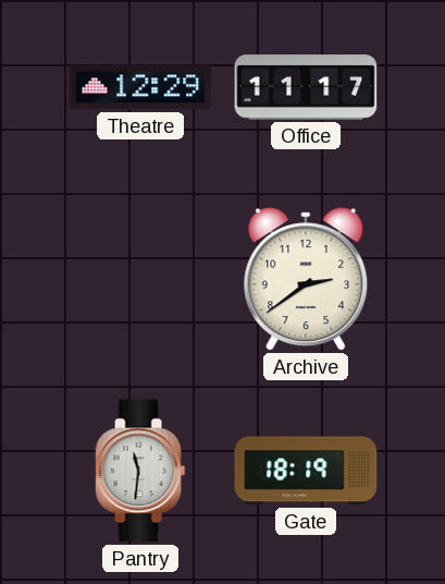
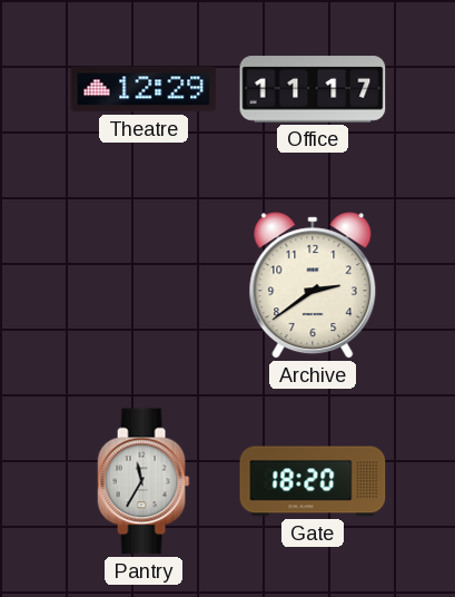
Pantry: 11:31 -> 11:35 (144, 481)
Gate: 18:19 -> 18:20 (313, 481)
